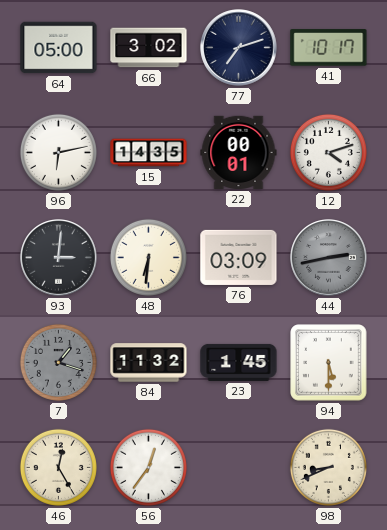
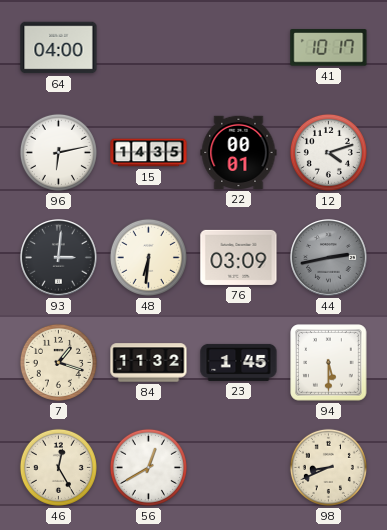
64: 05:00 -> 04:00 (59, 48)
66: 3:02 -> none (149, 48)
77: 7:12 -> none (239, 48)
7 dial: grey -> cream (58, 362)
56: 12:36 -> 12:40 (148, 467)
